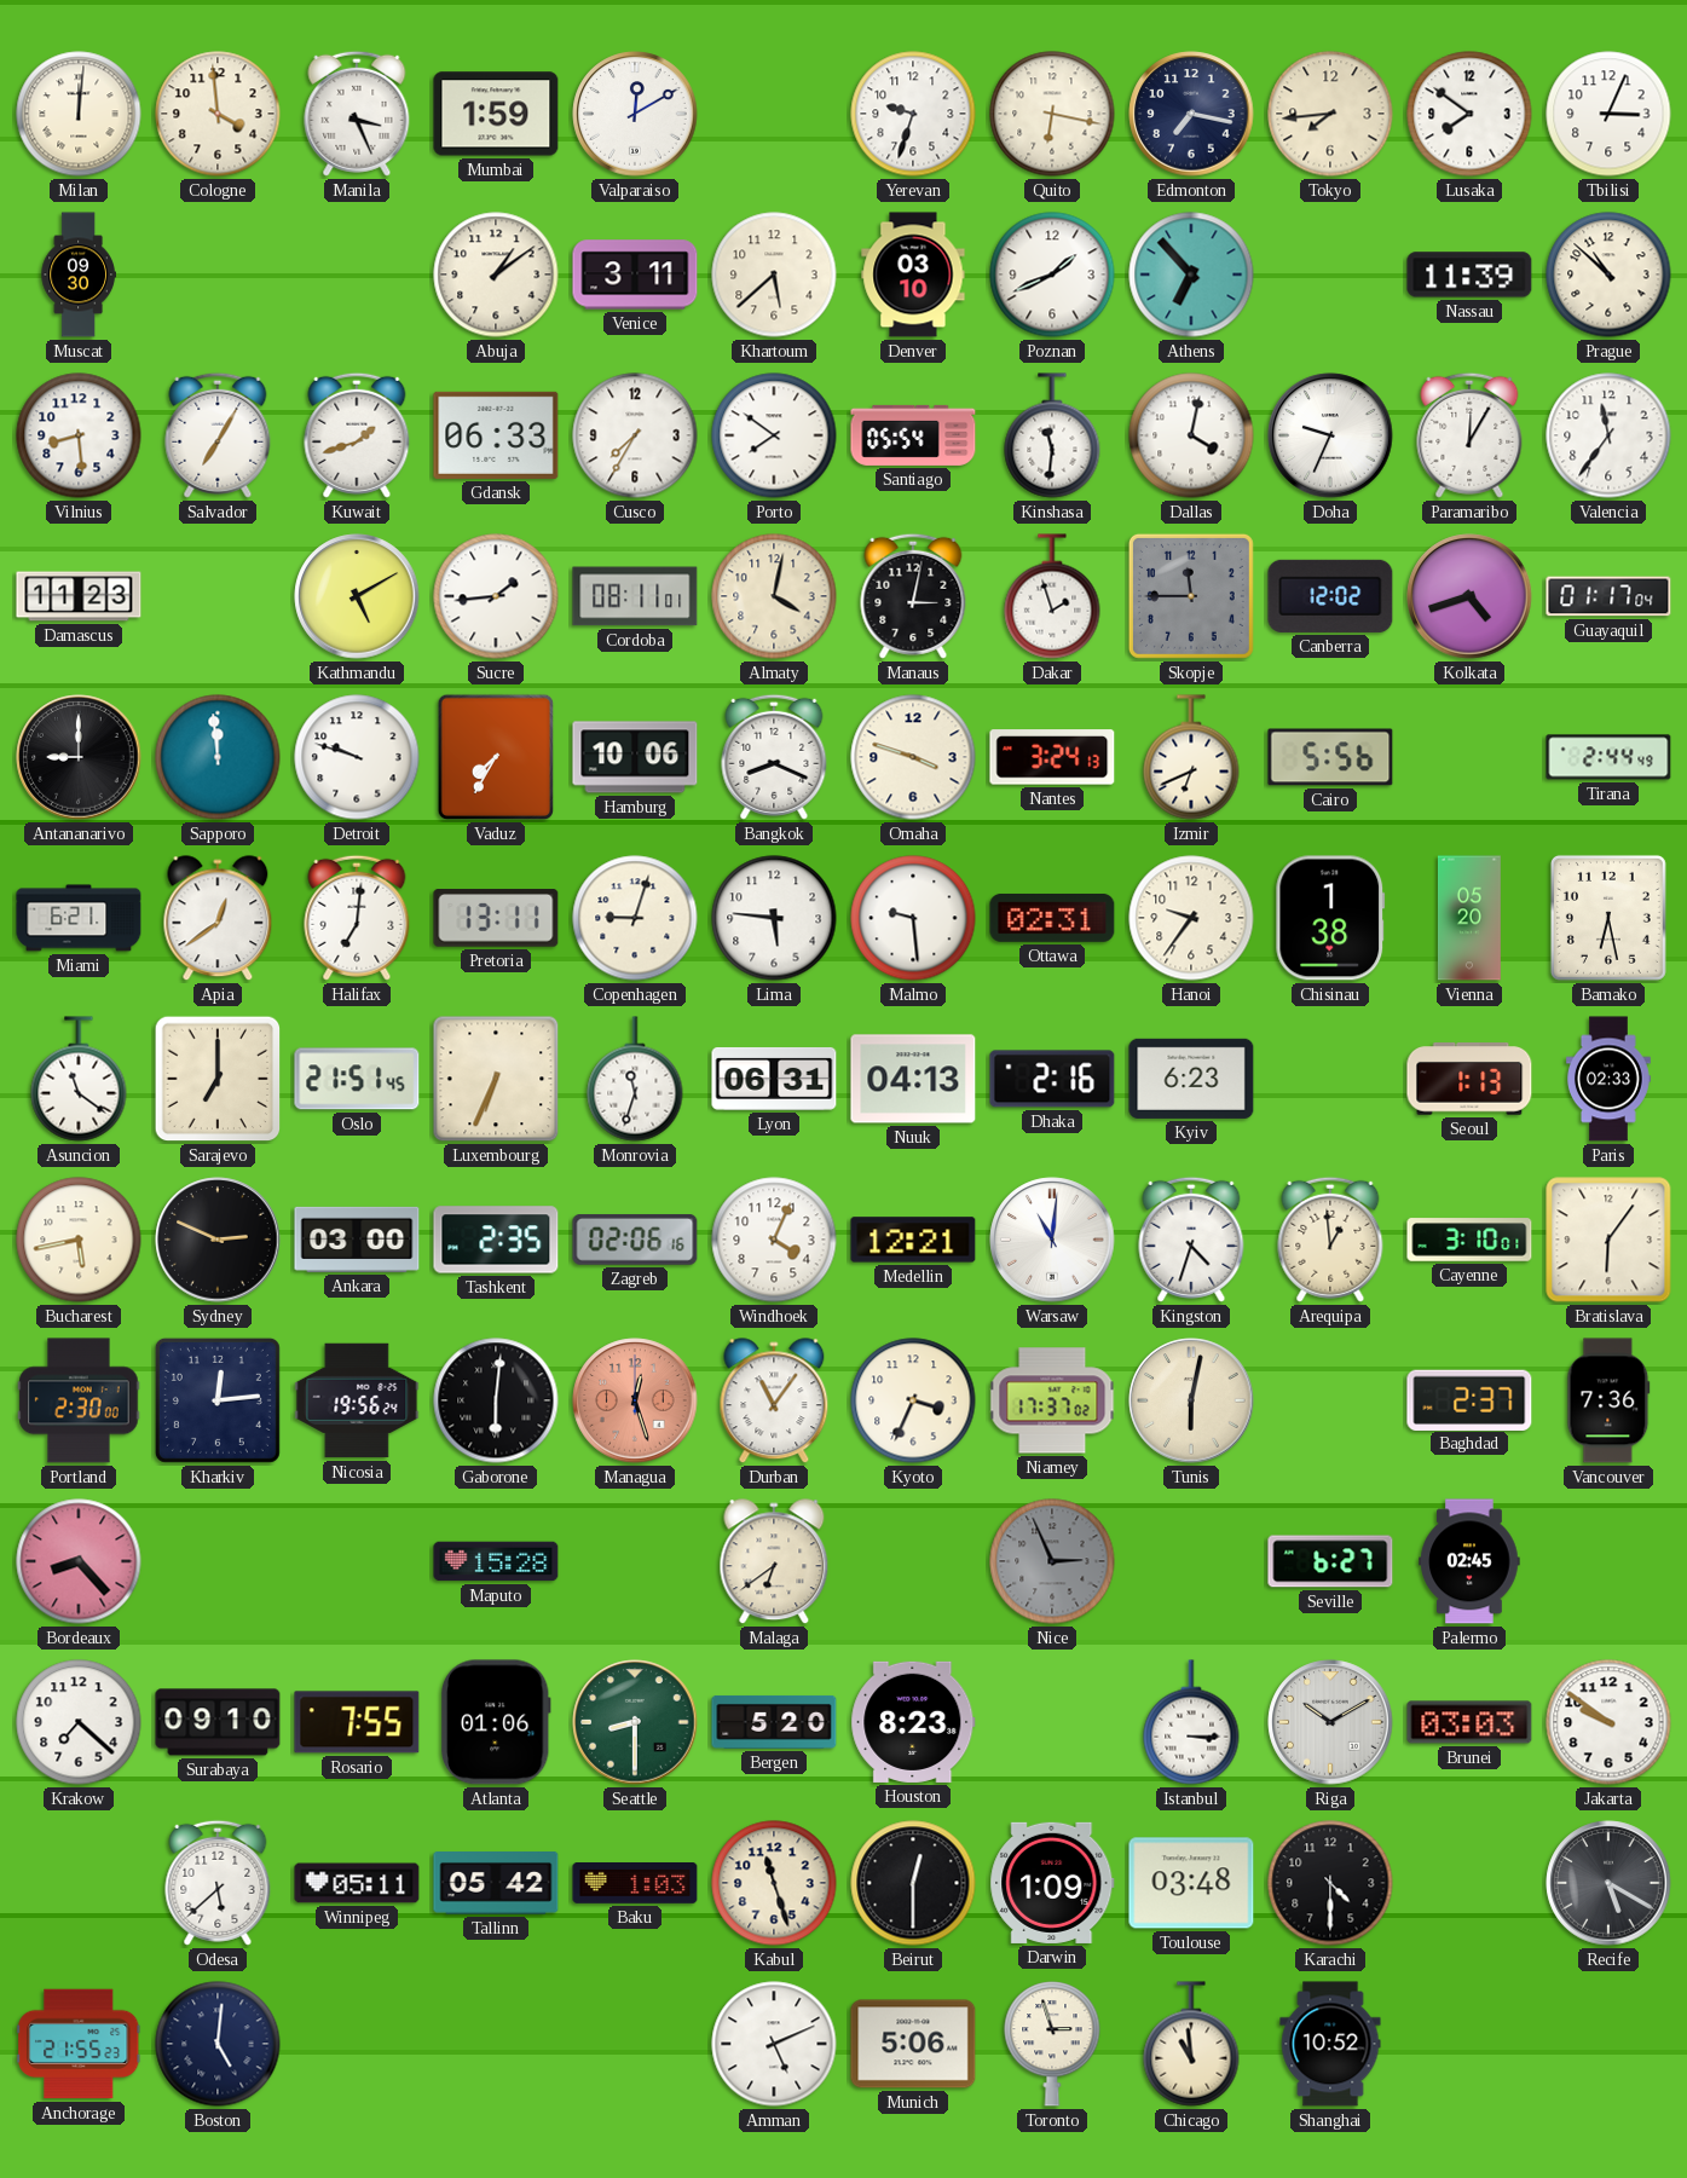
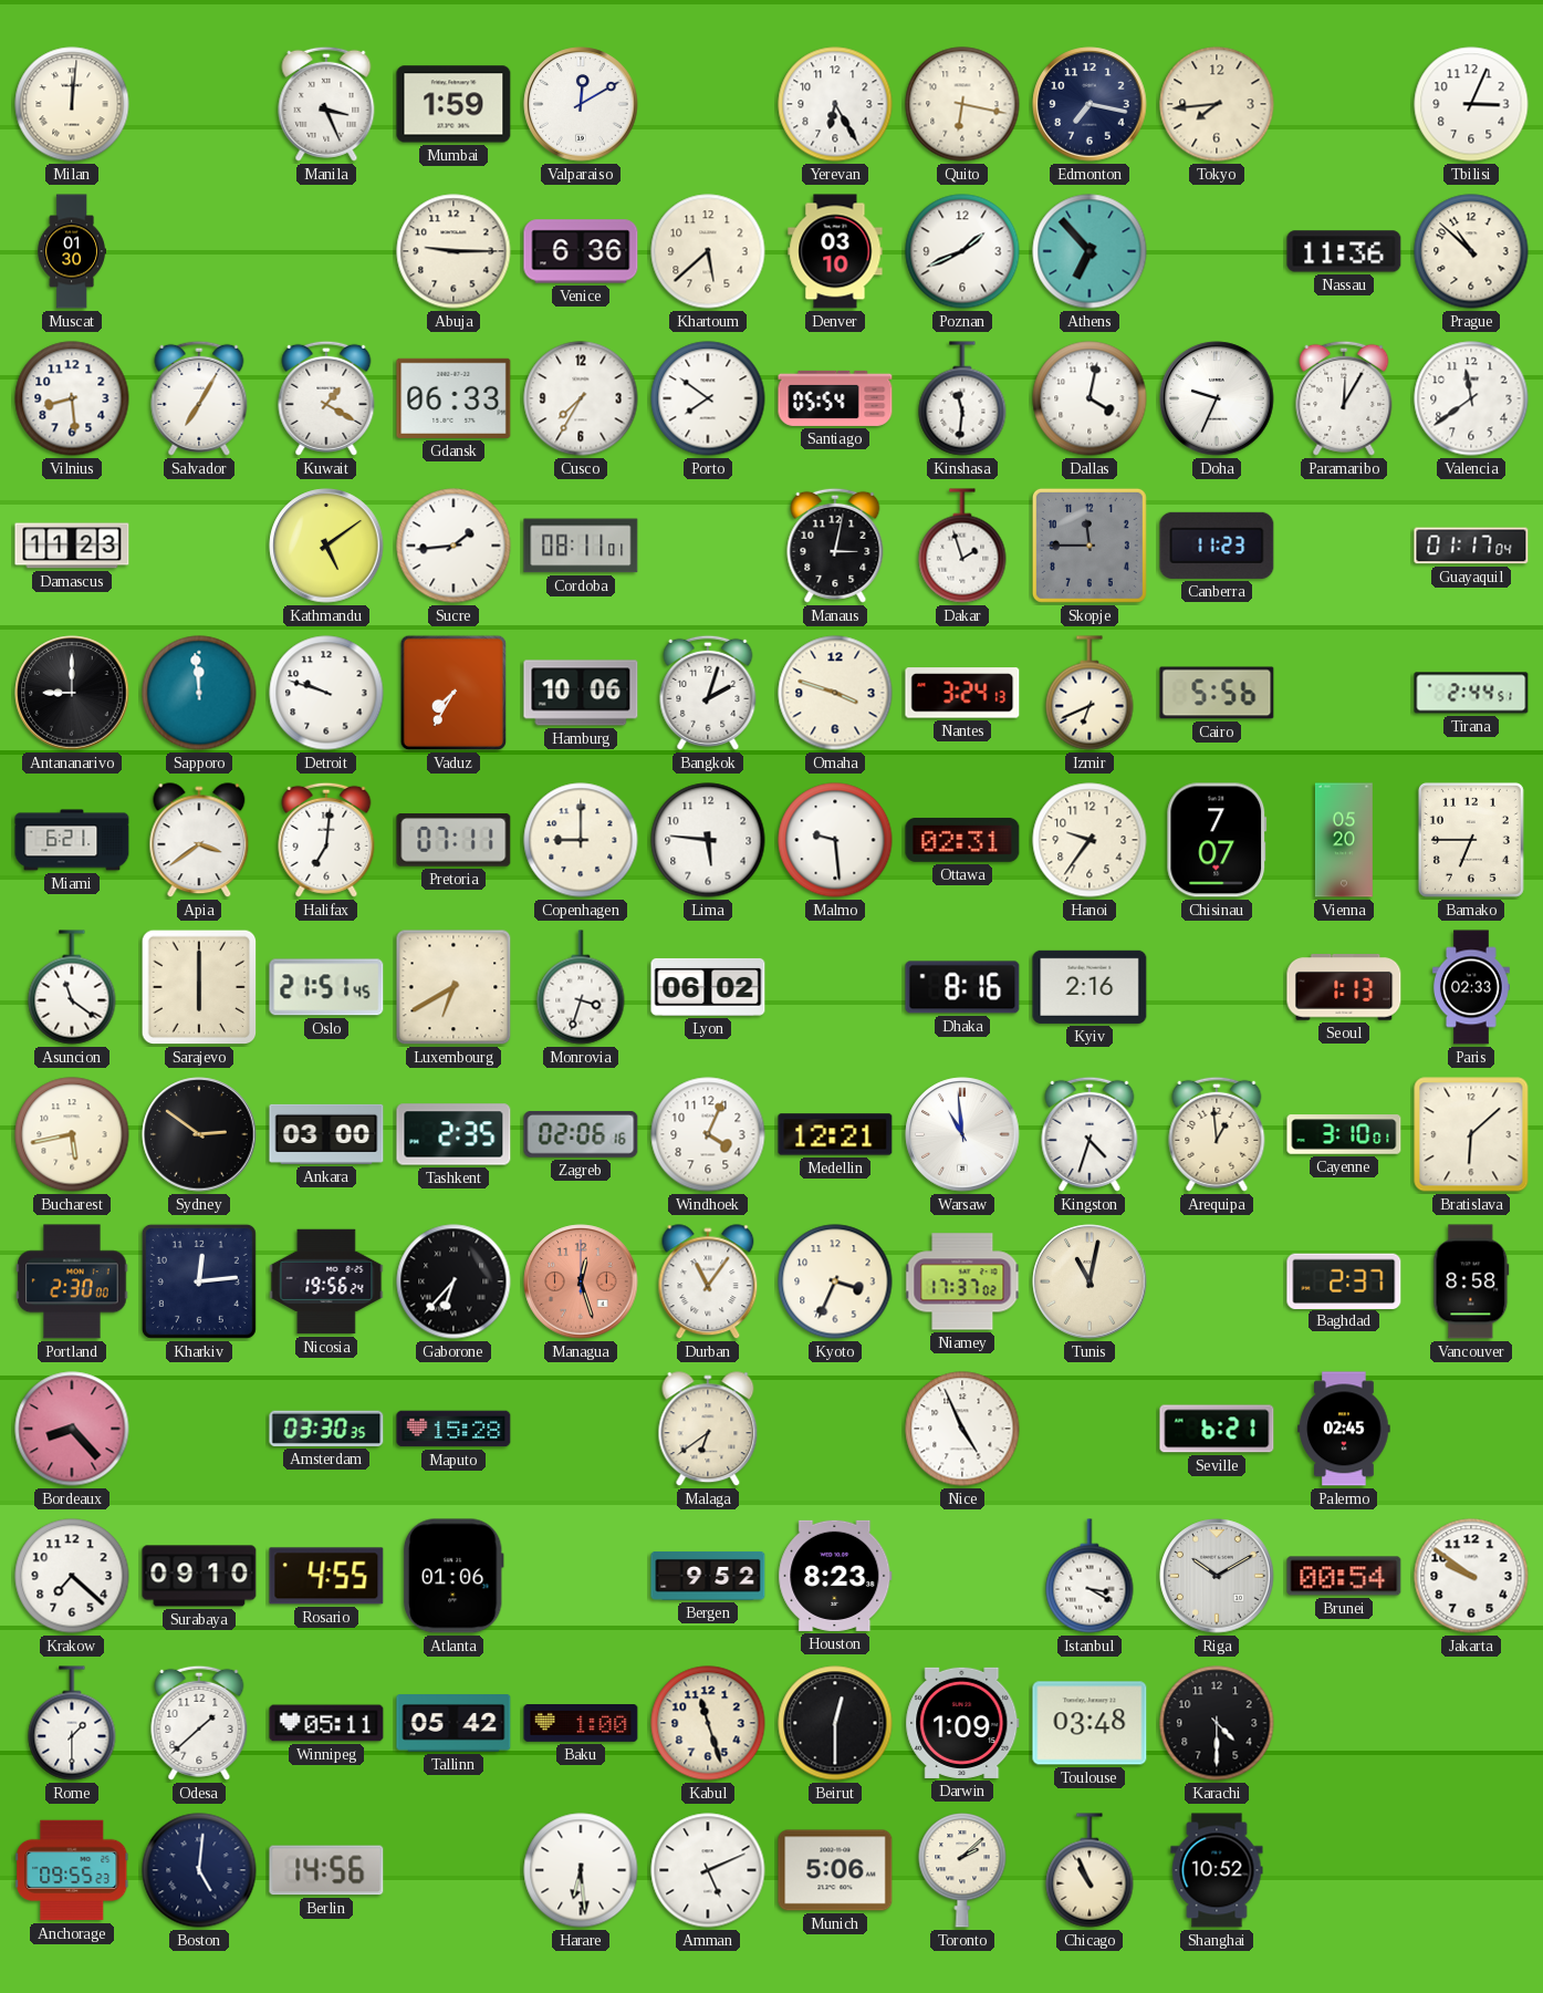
Cologne: 3:59 -> none (218, 114)
Yerevan: 9:33 -> 6:25 (835, 104)
Lusaka: 7:51 -> none (1469, 114)
Muscat: 09:30 -> 01:30 (72, 251)
Abuja: 1:09 -> 9:15 (453, 251)
Venice: 3:11 -> 6:36 (581, 251)
Nassau: 11:39 -> 11:36 (1344, 251)
Kuwait: 1:42 -> 1:20 (326, 398)
Valencia: 11:36 -> 11:39 (1471, 398)
Kathmandu: 5:10 -> 5:09 (326, 546)
Almaty: 4:02 -> none (774, 596)
Canberra: 12:02 -> 11:23 (1217, 546)
Kolkata: 4:42 -> none (1469, 596)
Bangkok: 8:19 -> 2:03 (708, 693)
Tirana: 2:44:49 -> 2:44:51 (1471, 693)
Apia: 12:39 -> 3:39 (199, 841)
Pretoria: 13:11 -> 07:11 (453, 840)
Copenhagen: 9:03 -> 9:00 (581, 840)
Chisinau: 1:38 -> 7:07 (1217, 840)
Bamako: 6:28 -> 6:45 (1471, 840)
Sarajevo: 7:00 -> 6:00 (199, 987)
Luxembourg: 6:34 -> 6:40 (453, 987)
Monrovia: 11:33 -> 3:33 (581, 987)
Lyon: 06:31 -> 06:02 (708, 987)
Nuuk: 04:13 -> none (913, 1079)
Dhaka: 2:16 -> 8:16 (962, 987)
Kyiv: 6:23 -> 2:16 (1090, 987)
Sydney: 2:49 -> 2:51 (199, 1134)
Warsaw: 11:01 -> 10:59 (962, 1134)
Bratislava: 6:06 -> 6:08 (1471, 1134)
Gaborone: 6:01 -> 6:37 (453, 1281)
Tunis: 6:02 -> 11:02 (1090, 1281)
Vancouver: 7:36 -> 8:58 (1471, 1281)
Amsterdam: none -> 03:30 (326, 1429)
Nice: 2:56 -> 4:56 (962, 1429)
Nice dial: grey -> white (962, 1429)
Seville: 6:27 -> 6:21 (1217, 1429)
Rosario: 7:55 -> 4:55 (326, 1576)
Seattle: 8:30 -> none (635, 1722)
Bergen: 5:20 -> 9:52 (708, 1576)
Istanbul: 3:15 -> 3:20 (1090, 1576)
Brunei: 03:03 -> 00:54 (1344, 1576)
Rome: none -> 1:30 (72, 1723)
Odesa: 5:38 -> 1:38 (199, 1723)
Baku: 1:03 -> 1:00 (581, 1724)
Recife: 5:20 -> none (1608, 1883)
Anchorage: 21:55 -> 09:55 (72, 1870)
Berlin: none -> 14:56 (326, 1870)
Harare: none -> 6:29 (581, 1870)
Toronto: 2:57 -> 2:08 (962, 1870)
Chicago: 10:59 -> 10:56 (1090, 1870)
